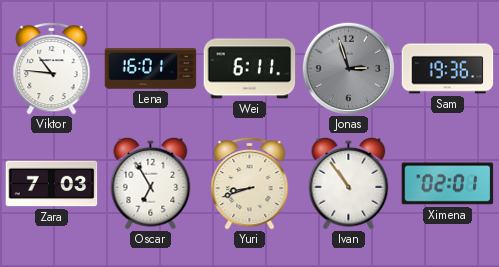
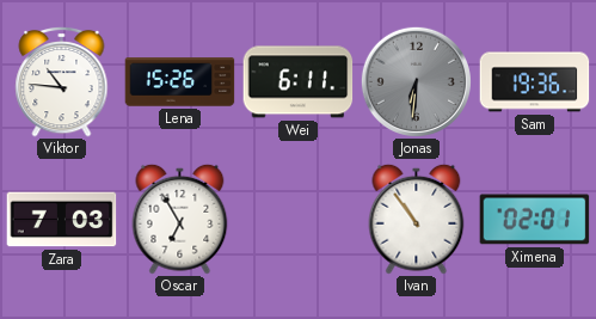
Lena: 16:01 -> 15:26 (180, 82)
Jonas: 2:57 -> 6:31 (416, 81)
Yuri: 8:42 -> none (250, 183)
